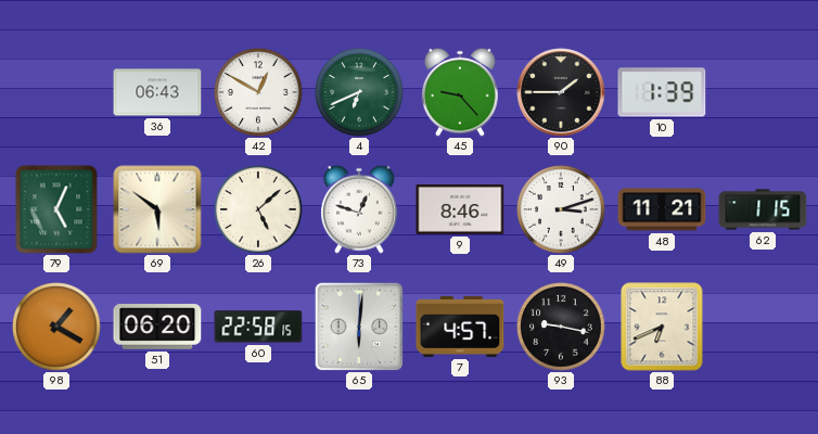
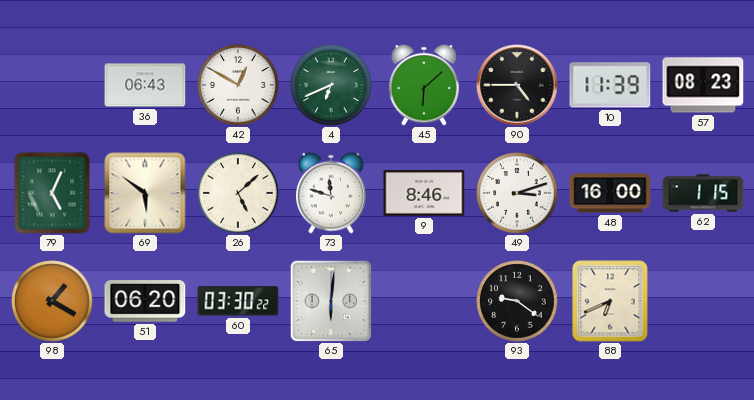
45: 9:23 -> 6:08 (425, 85)
90: 1:45 -> 4:45 (517, 85)
10: 1:39 -> 11:39 (610, 85)
57: none -> 08:23 (703, 85)
73: 12:48 -> 11:48 (332, 193)
48: 11:21 -> 16:00 (610, 193)
60: 22:58 -> 03:30 (238, 301)
7: 4:57 -> none (460, 327)
93: 9:17 -> 9:21 (517, 301)
